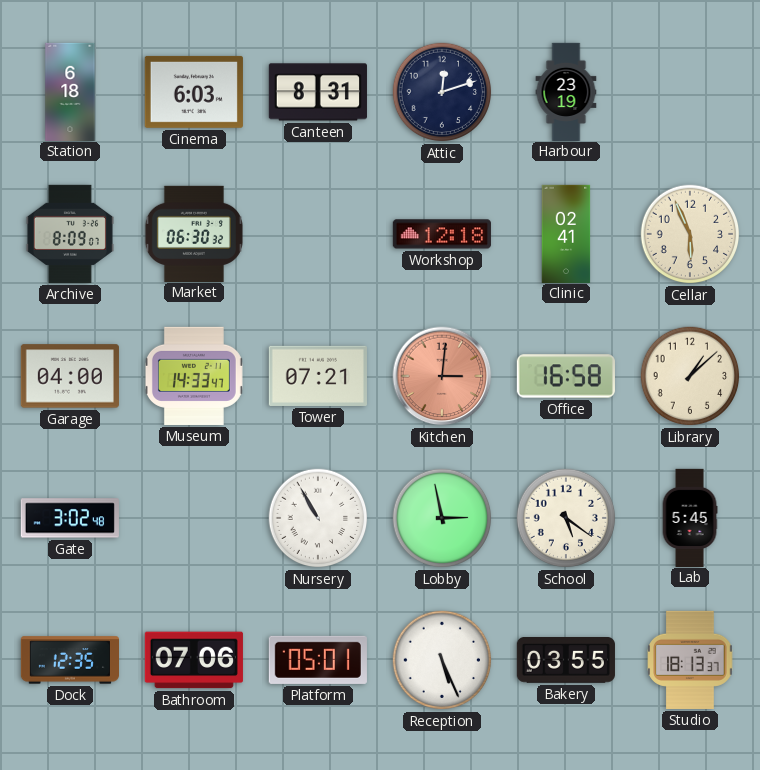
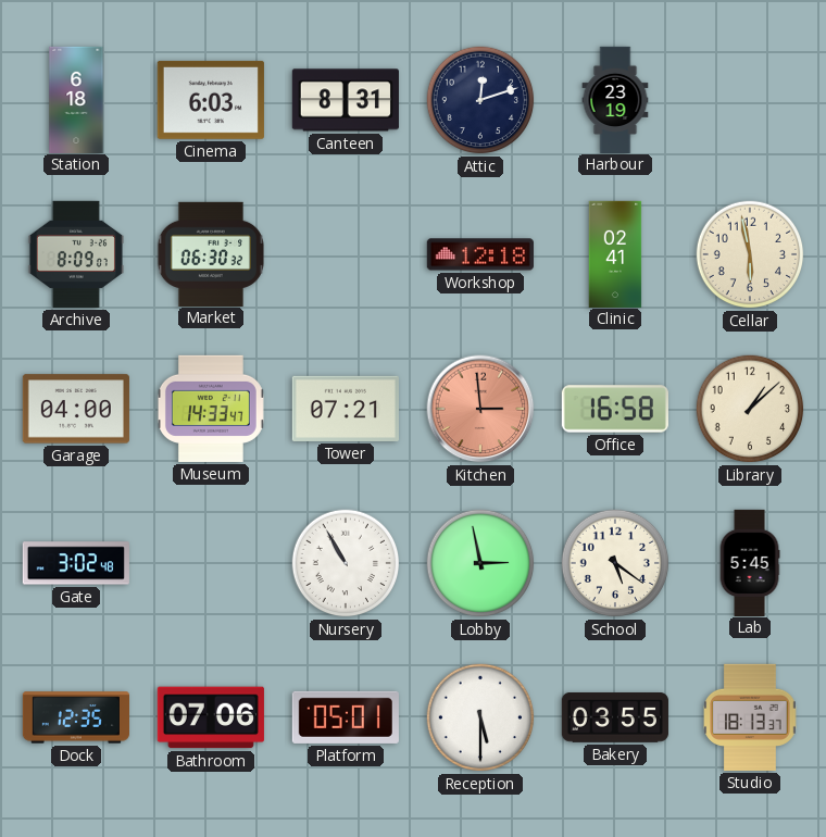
Cellar: 5:56 -> 5:58 (750, 254)
Kitchen: 3:01 -> 2:59 (480, 409)
Reception: 5:26 -> 5:30 (480, 717)
